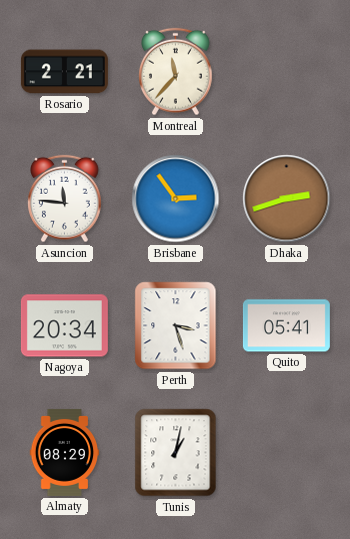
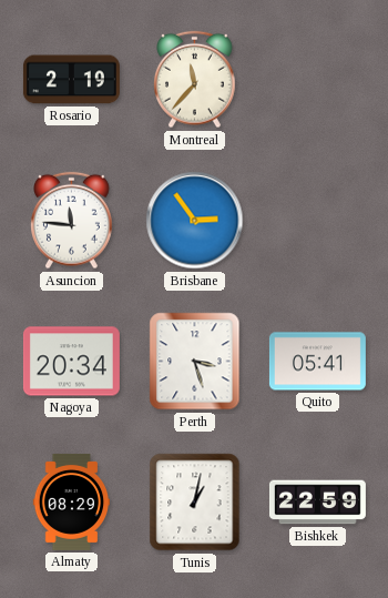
Rosario: 2:21 -> 2:19 (71, 80)
Dhaka: 2:42 -> none (287, 199)
Bishkek: none -> 22:59 (317, 503)
